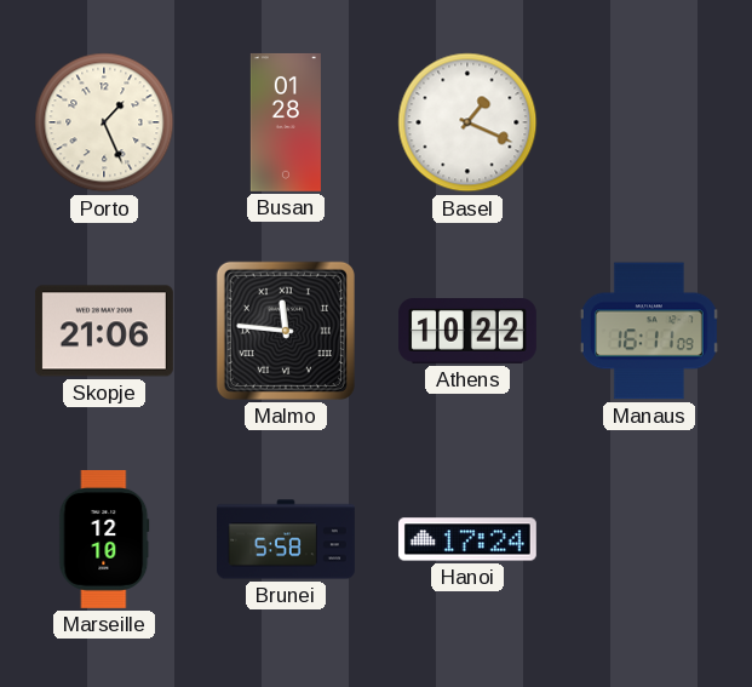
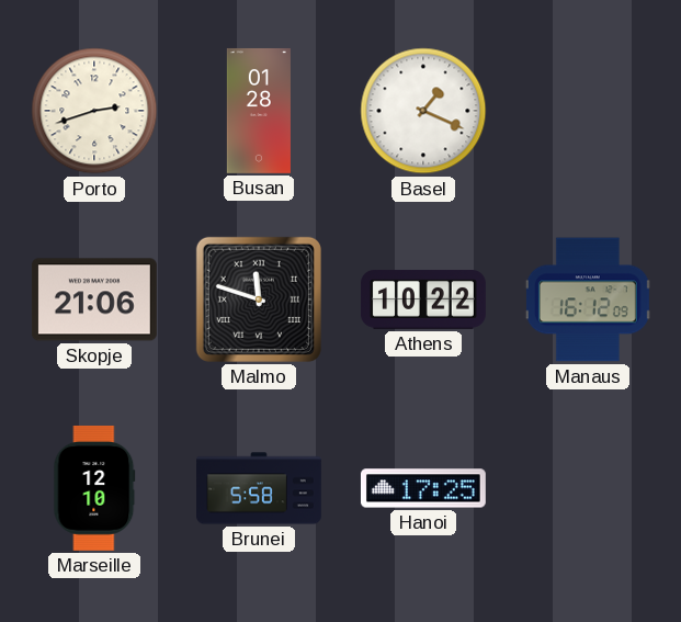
Porto: 1:26 -> 2:42 (94, 111)
Malmo: 11:46 -> 11:48 (259, 299)
Manaus: 16:11 -> 16:12 (588, 299)
Hanoi: 17:24 -> 17:25 (423, 488)
